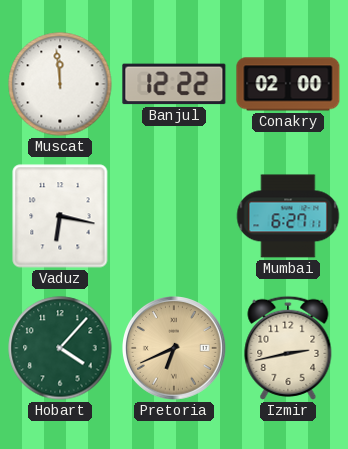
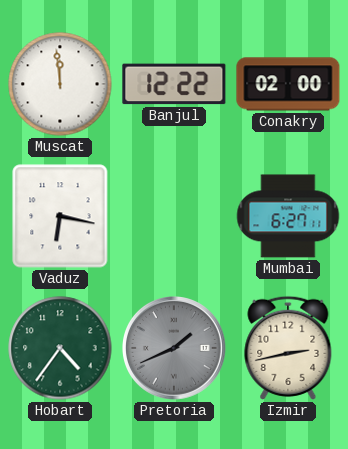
Hobart: 4:07 -> 4:36 (60, 348)
Pretoria: 6:41 -> 1:41 (175, 349)
Pretoria dial: champagne -> grey (175, 349)
